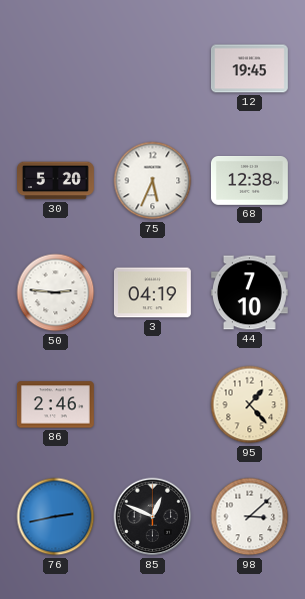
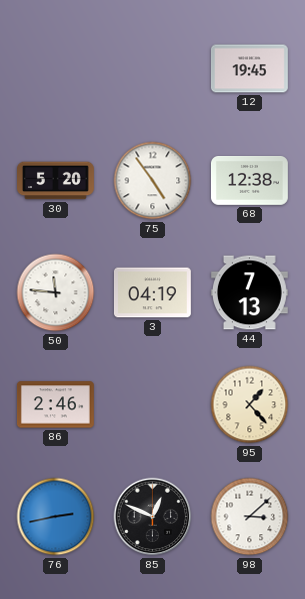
75: 5:34 -> 4:54 (153, 181)
50: 2:46 -> 11:46 (56, 293)
44: 7:10 -> 7:13 (249, 293)
